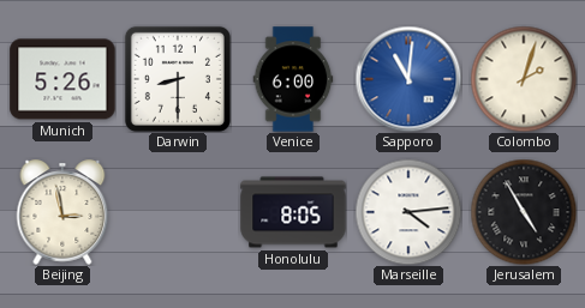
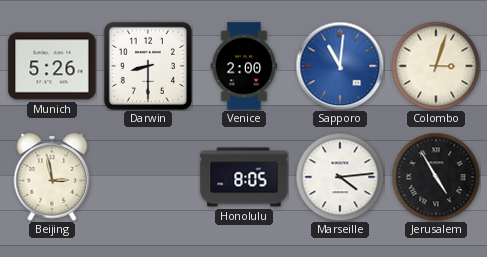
Venice: 6:00 -> 2:00 (244, 66)
Colombo: 2:03 -> 3:03 (436, 66)
